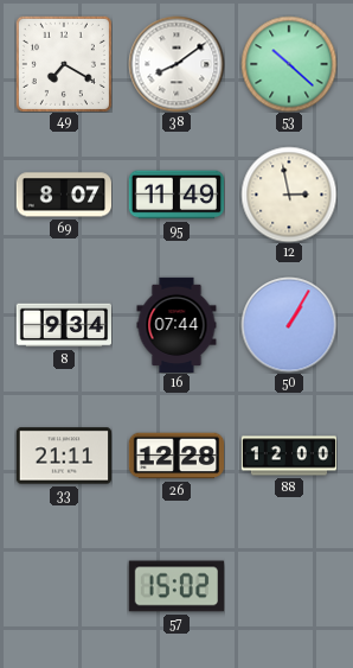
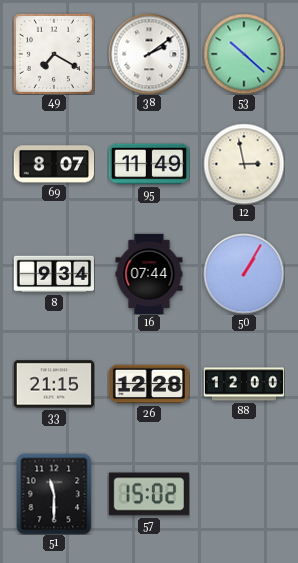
38: 8:09 -> 2:09 (149, 54)
33: 21:11 -> 21:15 (53, 384)
51: none -> 11:30 (54, 494)
